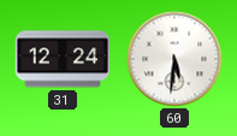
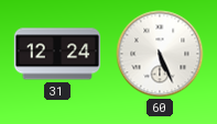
60: 5:31 -> 5:26 (160, 54)
